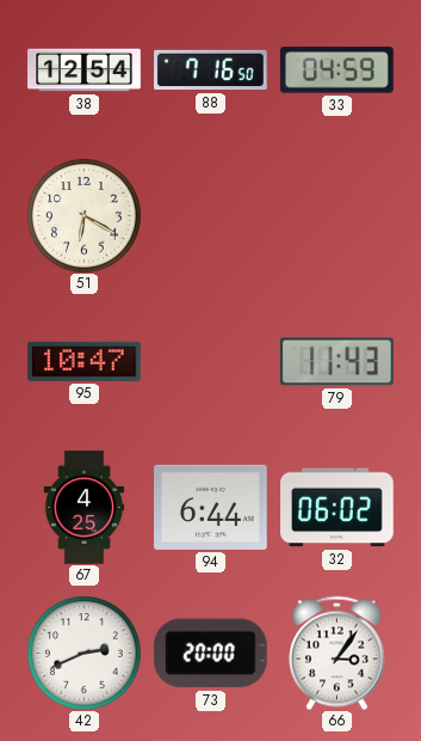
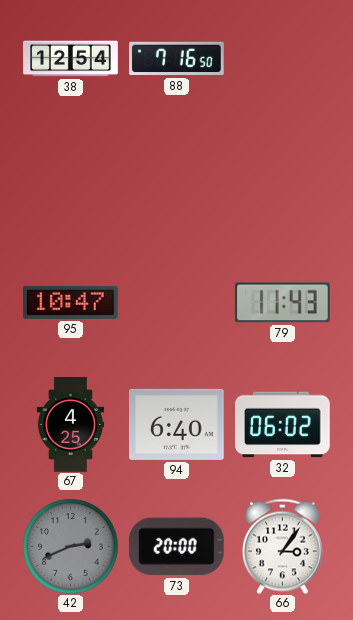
33: 04:59 -> none (336, 71)
51: 6:20 -> none (83, 215)
94: 6:44 -> 6:40 (177, 424)
42 dial: white -> grey (70, 546)
